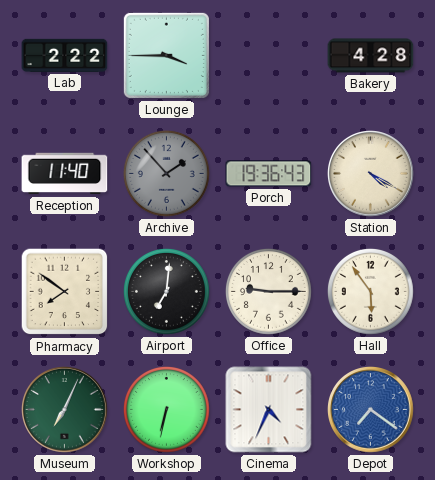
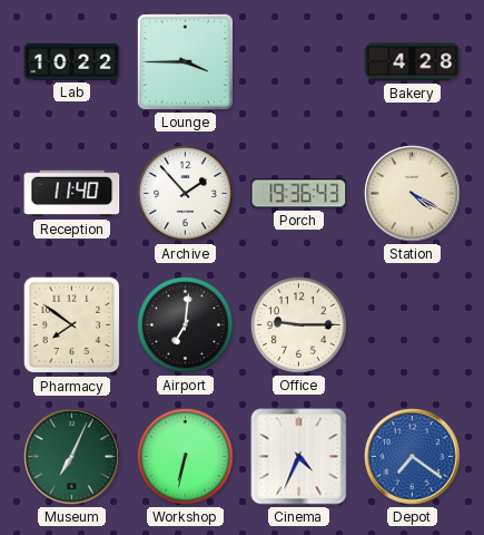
Lab: 2:22 -> 10:22 (72, 61)
Archive dial: grey -> white (185, 193)
Hall: 5:54 -> none (370, 291)
